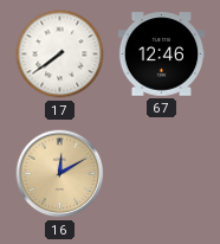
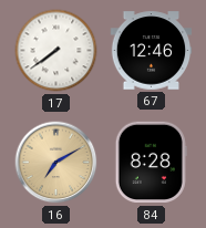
16: 12:10 -> 7:10 (56, 163)
84: none -> 8:28 (151, 163)
